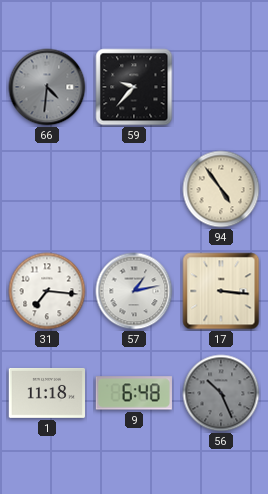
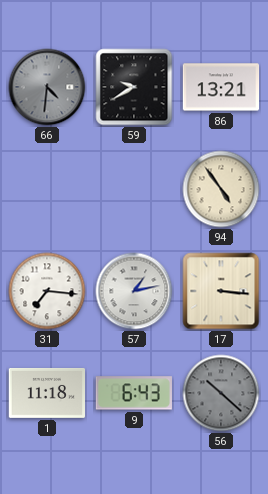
59: 9:37 -> 9:40 (134, 87)
86: none -> 13:21 (221, 87)
9: 6:48 -> 6:43 (134, 393)
56: 10:26 -> 10:22 (221, 393)
